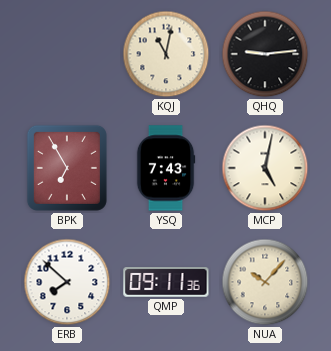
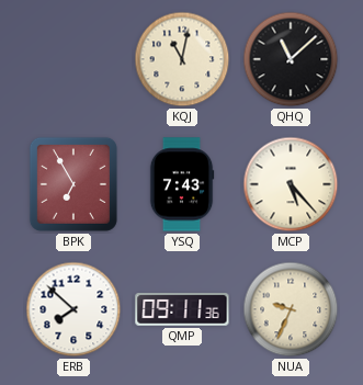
QHQ: 9:14 -> 11:08 (291, 59)
MCP: 5:02 -> 5:23 (291, 184)
NUA: 10:07 -> 9:34 (291, 309)
